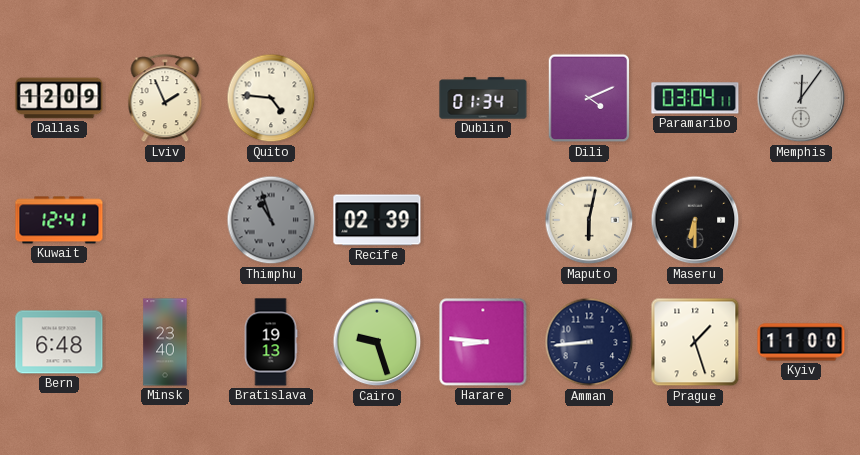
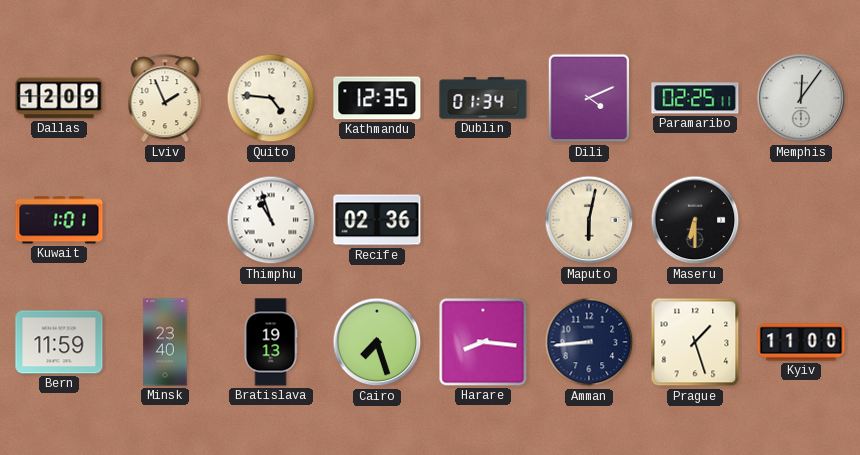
Kathmandu: none -> 12:35 (377, 98)
Paramaribo: 03:04 -> 02:25 (695, 98)
Kuwait: 12:41 -> 1:01 (59, 220)
Thimphu dial: grey -> white (271, 220)
Recife: 02:39 -> 02:36 (377, 220)
Bern: 6:48 -> 11:59 (59, 342)
Cairo: 9:27 -> 7:27 (377, 342)
Harare: 8:46 -> 8:16 (483, 342)
